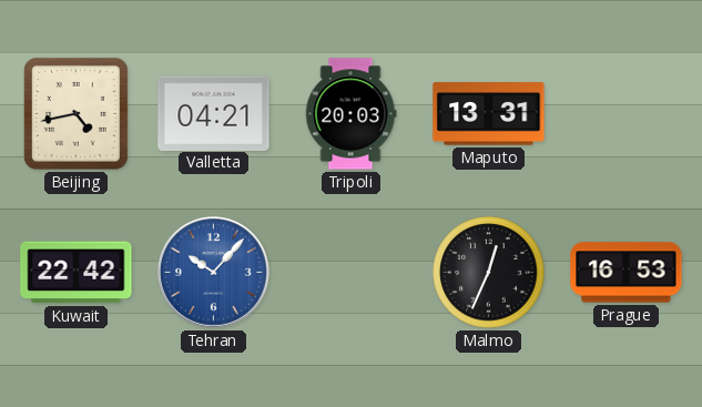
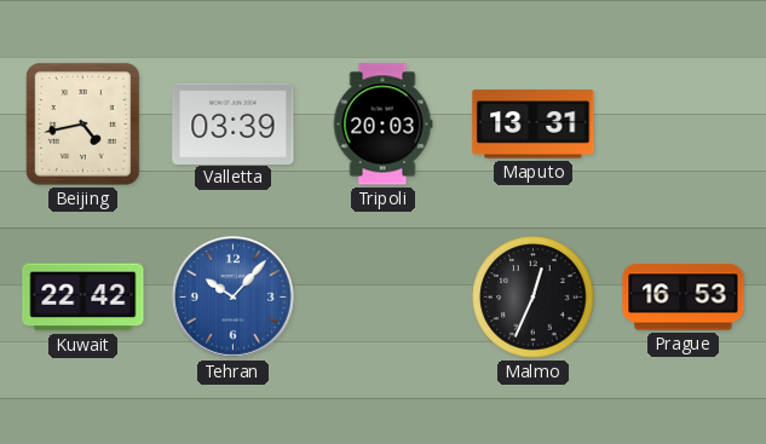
Valletta: 04:21 -> 03:39 (234, 123)
